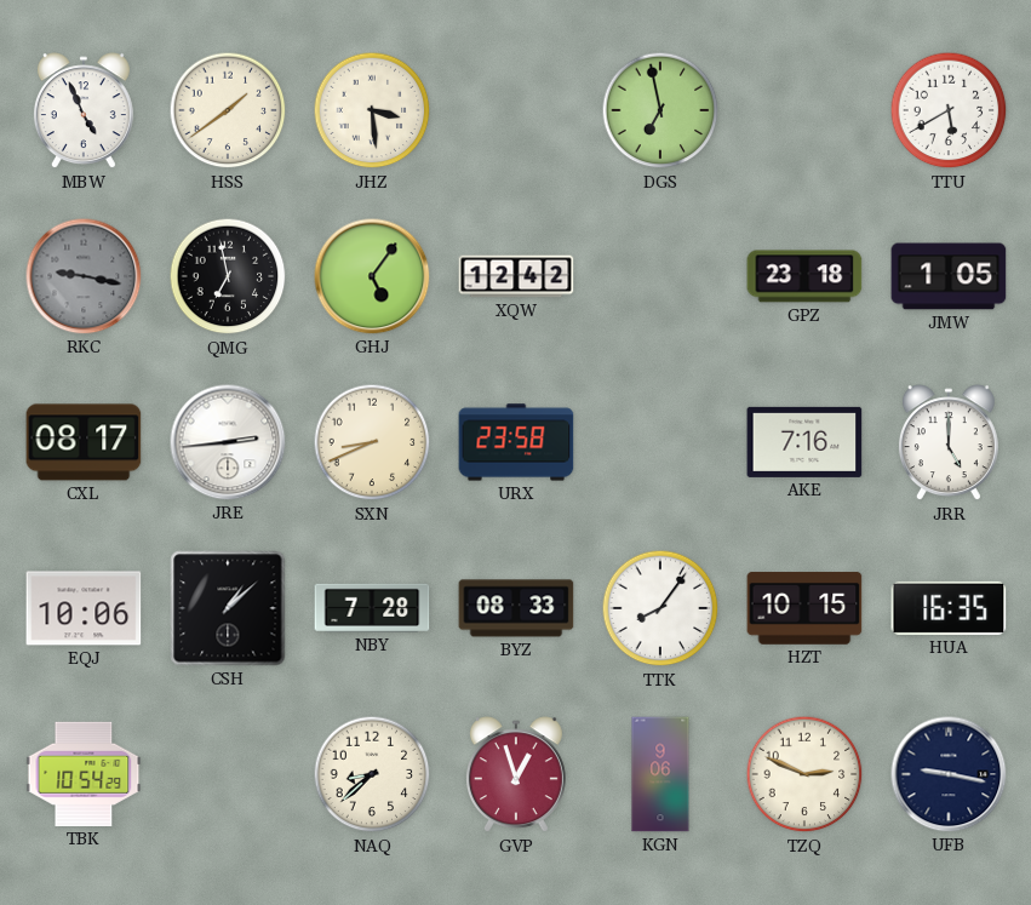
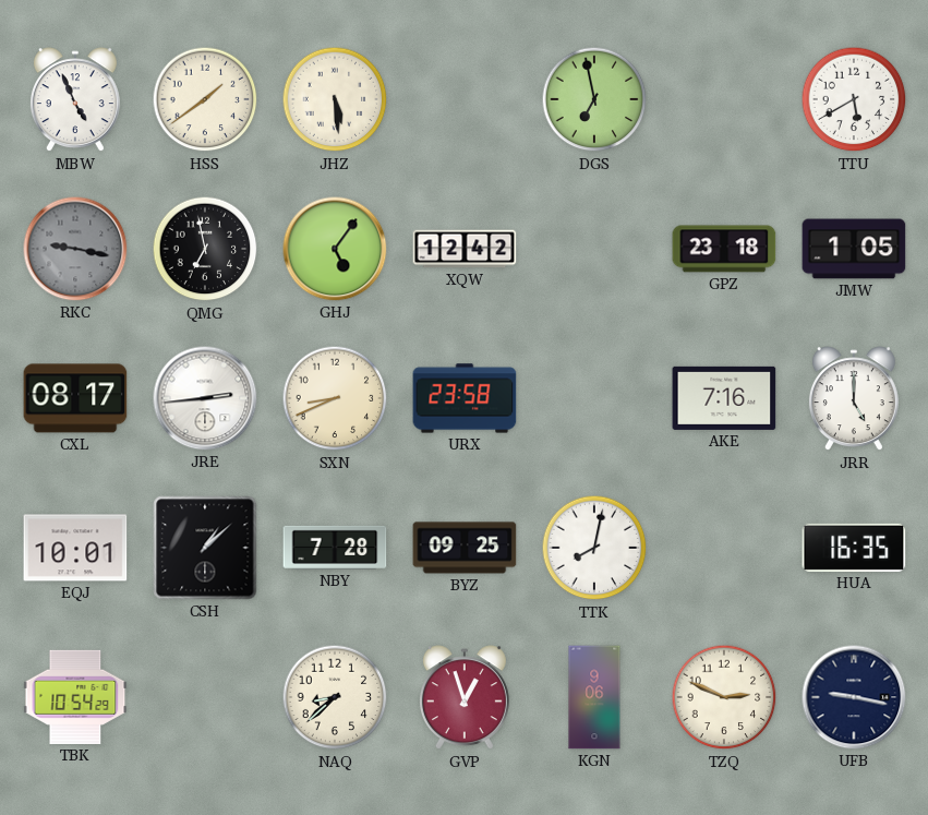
JHZ: 3:29 -> 5:29 (335, 99)
EQJ: 10:06 -> 10:01 (75, 548)
BYZ: 08:33 -> 09:25 (465, 548)
TTK: 8:06 -> 8:02 (594, 548)
HZT: 10:15 -> none (804, 608)
